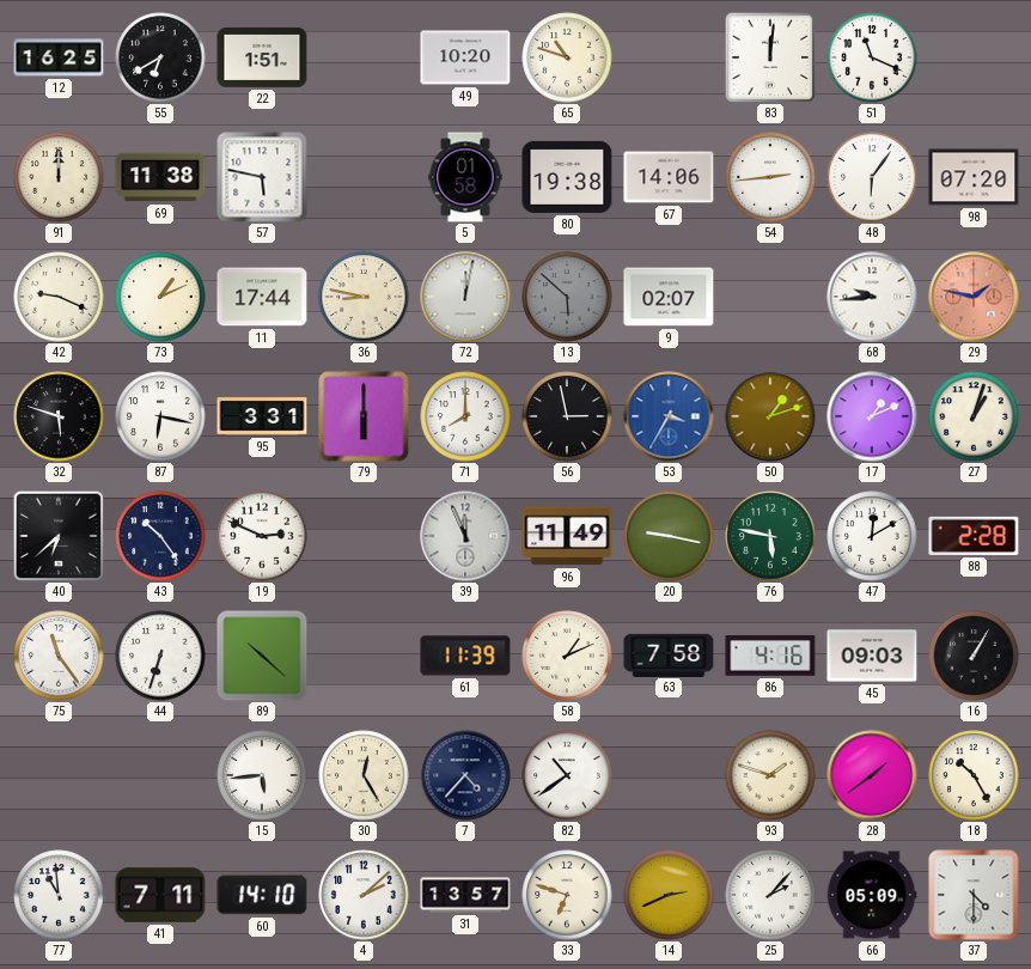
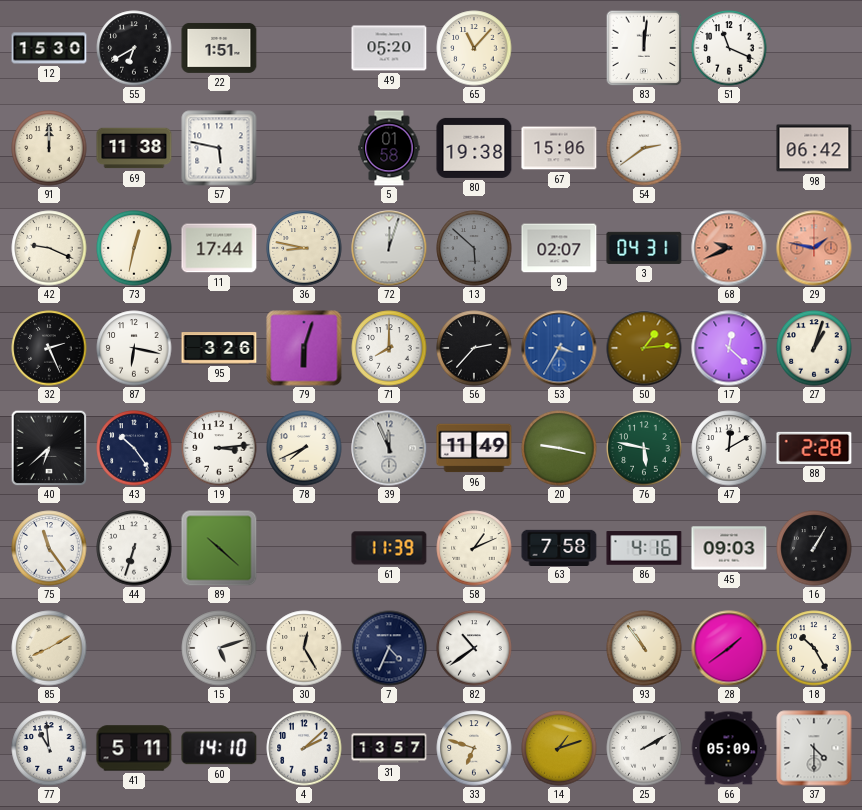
12: 16:25 -> 15:30 (49, 48)
49: 10:20 -> 05:20 (389, 48)
65: 10:48 -> 11:07 (474, 48)
67: 14:06 -> 15:06 (559, 148)
54: 2:44 -> 2:39 (644, 148)
48: 6:06 -> none (872, 177)
98: 07:20 -> 06:42 (814, 148)
73: 1:11 -> 12:32 (134, 248)
72: 12:02 -> 12:03 (389, 248)
3: none -> 04:31 (644, 248)
68: 9:44 -> 9:41 (729, 248)
68 dial: white -> salmon (729, 248)
32: 5:48 -> 2:26 (49, 348)
95: 3:31 -> 3:26 (219, 348)
79: 6:00 -> 6:03 (304, 348)
56: 2:58 -> 2:37 (474, 348)
50: 1:12 -> 1:14 (644, 348)
17: 1:11 -> 12:22 (729, 348)
19: 2:49 -> 3:14 (219, 448)
78: none -> 7:41 (304, 448)
85: none -> 8:10 (49, 648)
15: 5:44 -> 5:12 (219, 648)
7: 4:37 -> 4:34 (389, 648)
93: 1:48 -> 10:54 (644, 648)
41: 7:11 -> 5:11 (134, 748)
14: 2:41 -> 1:12 (559, 748)
25: 2:07 -> 2:10 (644, 748)
